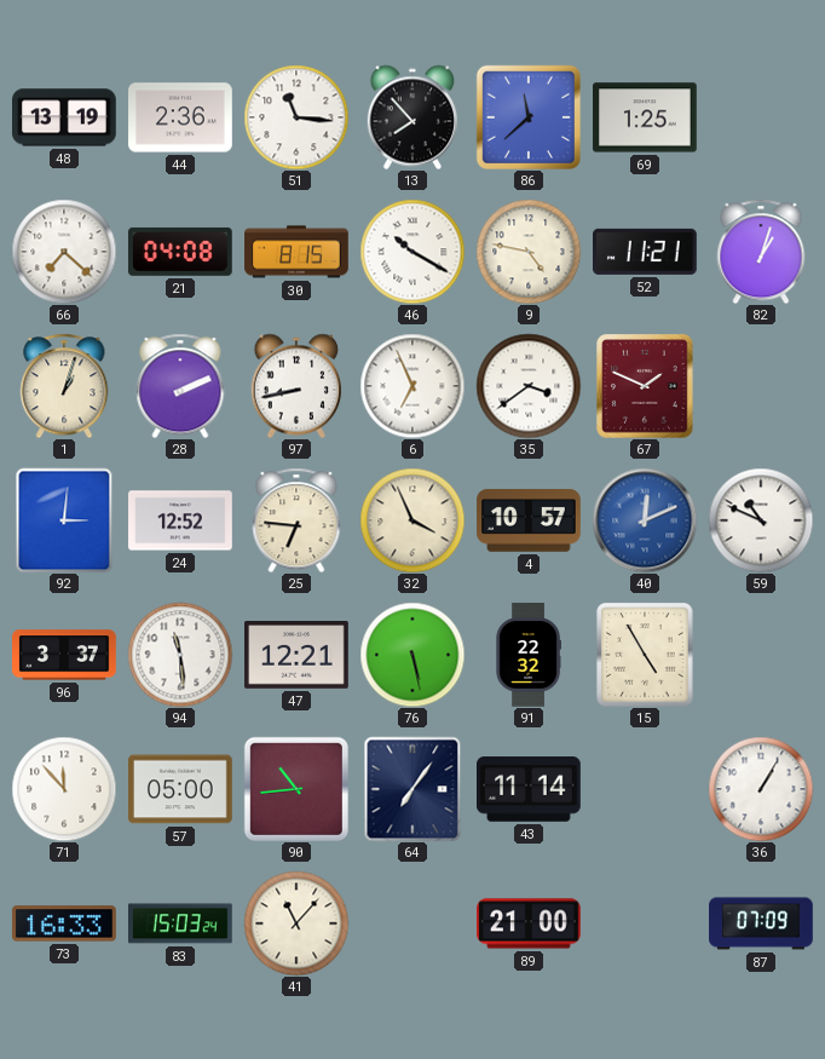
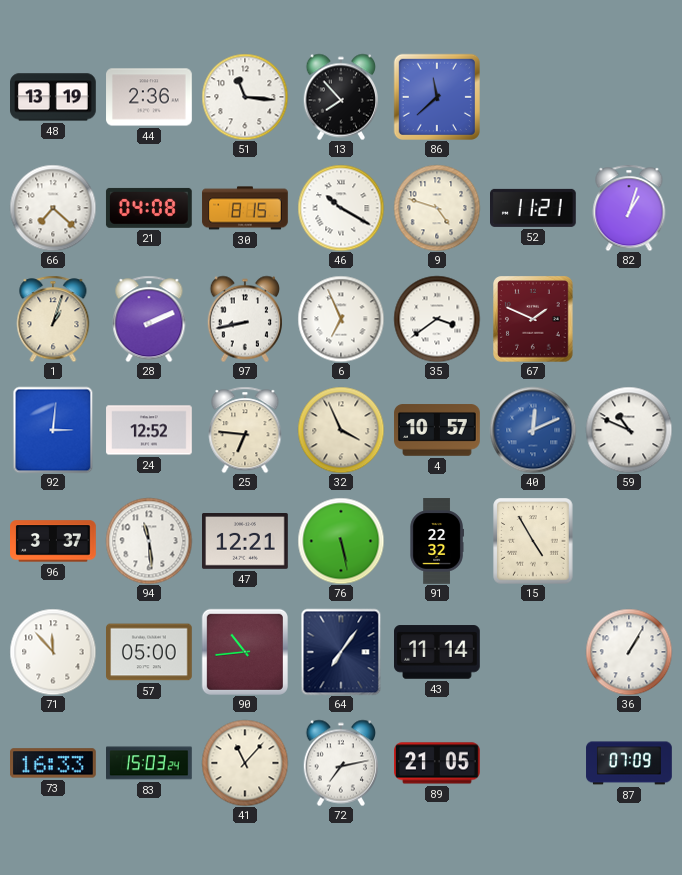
69: 1:25 -> none (646, 117)
9: 4:47 -> 4:48 (437, 208)
72: none -> 7:13 (340, 763)
89: 21:00 -> 21:05 (438, 763)
